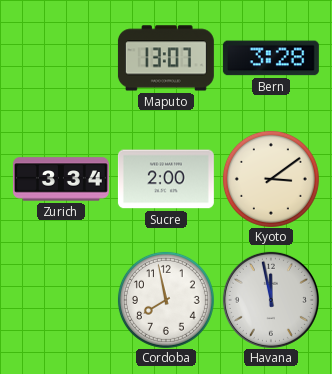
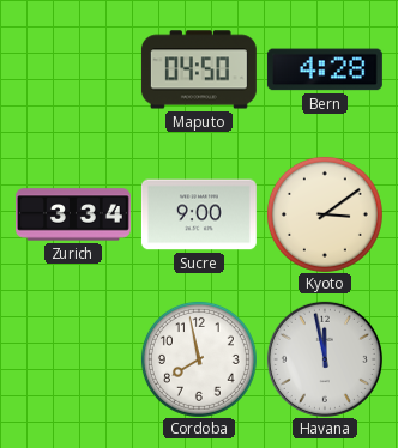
Maputo: 13:07 -> 04:50 (199, 69)
Bern: 3:28 -> 4:28 (325, 69)
Sucre: 2:00 -> 9:00 (199, 214)
